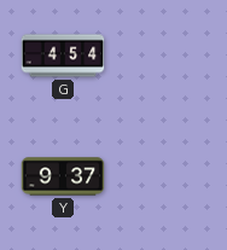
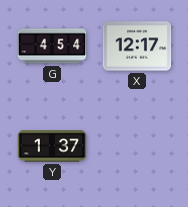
X: none -> 12:17 (137, 46)
Y: 9:37 -> 1:37 (52, 146)
